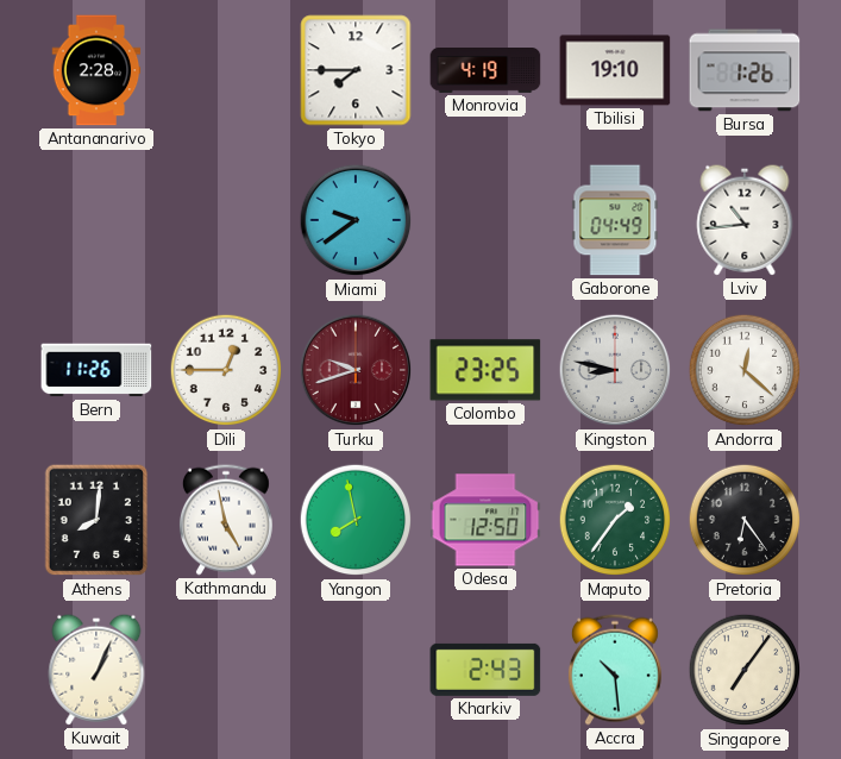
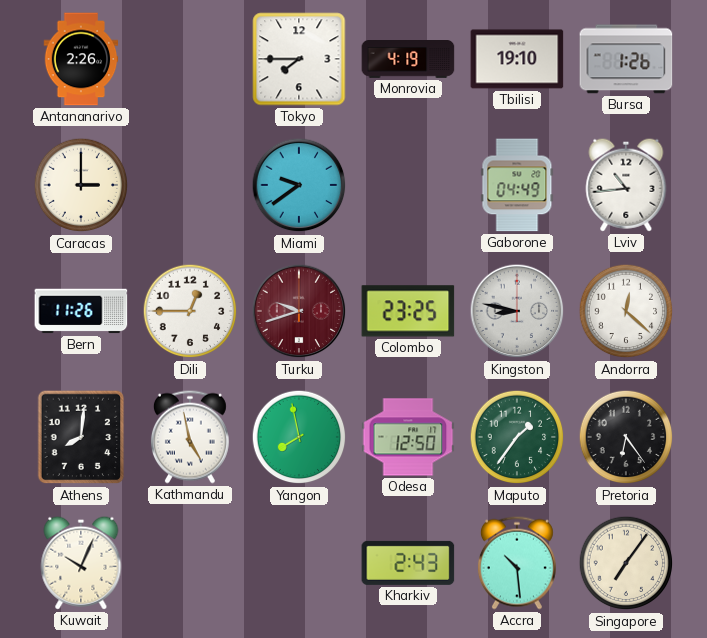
Antananarivo: 2:28 -> 2:26 (81, 59)
Caracas: none -> 3:00 (81, 185)
Kuwait: 1:04 -> 10:04 (81, 563)
